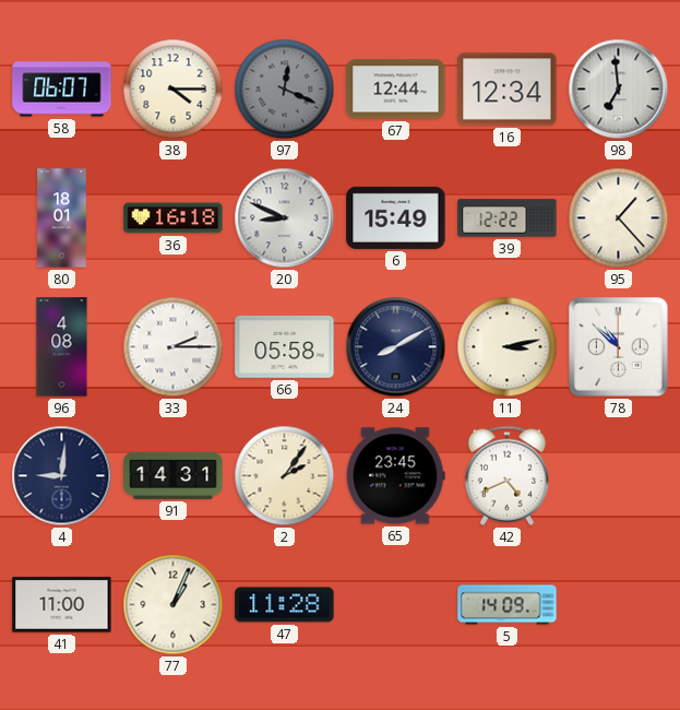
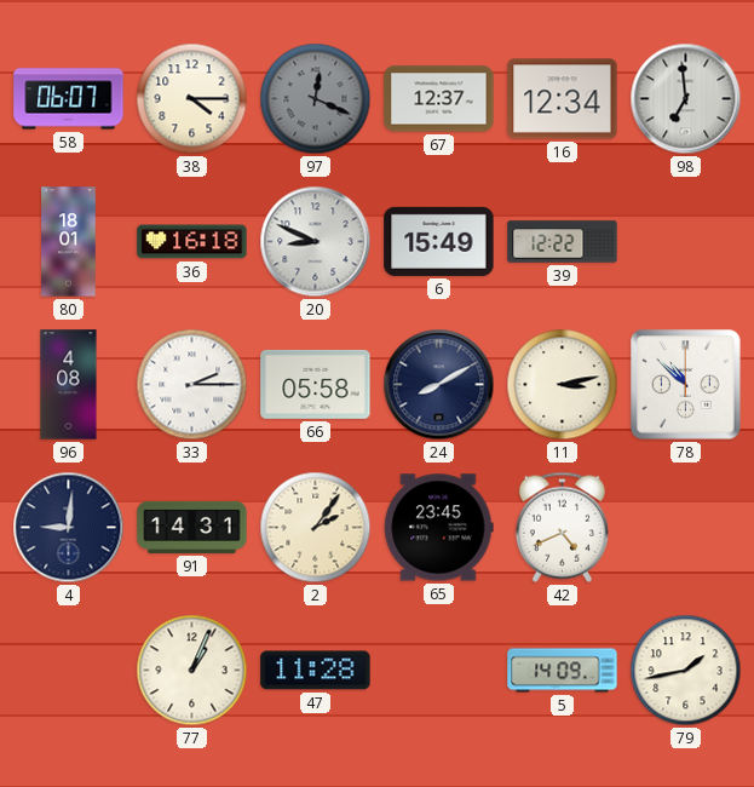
67: 12:44 -> 12:37 (439, 99)
95: 1:23 -> none (619, 218)
41: 11:00 -> none (62, 605)
79: none -> 1:43 (686, 671)
